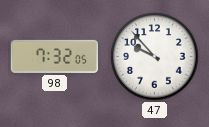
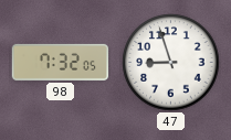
47: 9:53 -> 8:57 (171, 63)
